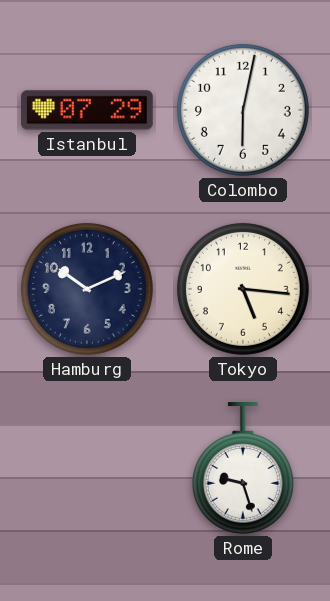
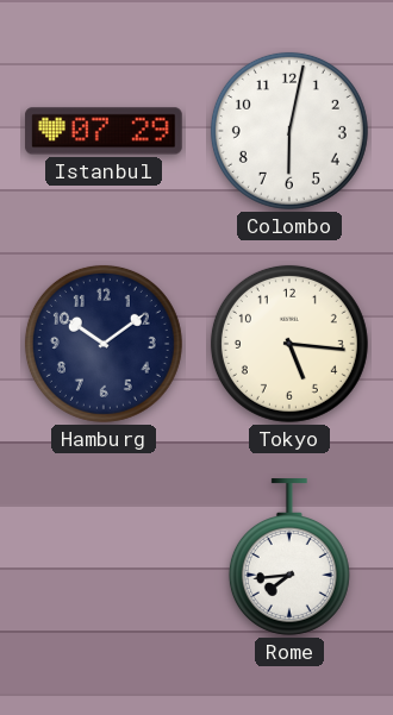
Hamburg: 10:11 -> 10:09 (104, 344)
Rome: 9:27 -> 7:44 (289, 557)
